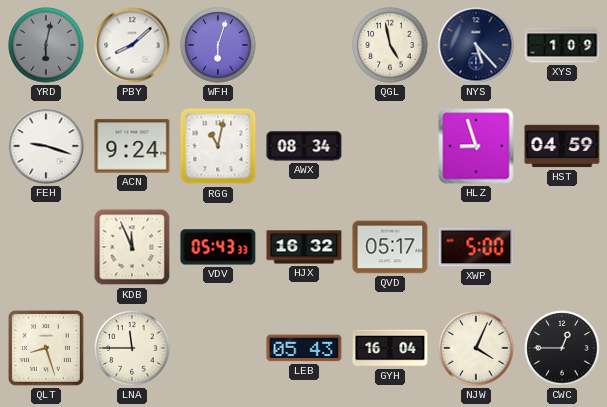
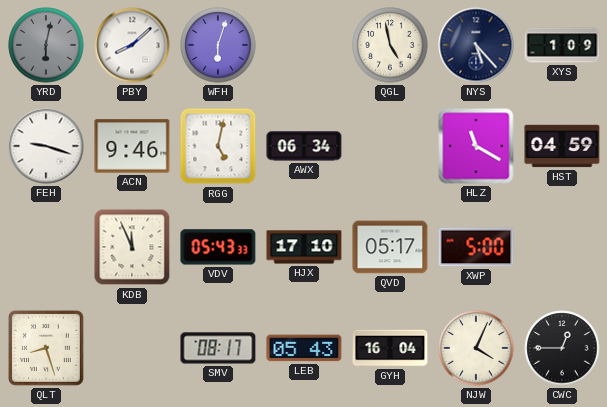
ACN: 9:24 -> 9:46 (132, 146)
RGG: 11:02 -> 5:02 (218, 146)
AWX: 08:34 -> 06:34 (304, 146)
HLZ: 8:57 -> 11:20 (476, 146)
HJX: 16:32 -> 17:10 (304, 247)
LNA: 11:45 -> none (132, 348)
SMV: none -> 08:17 (218, 348)
